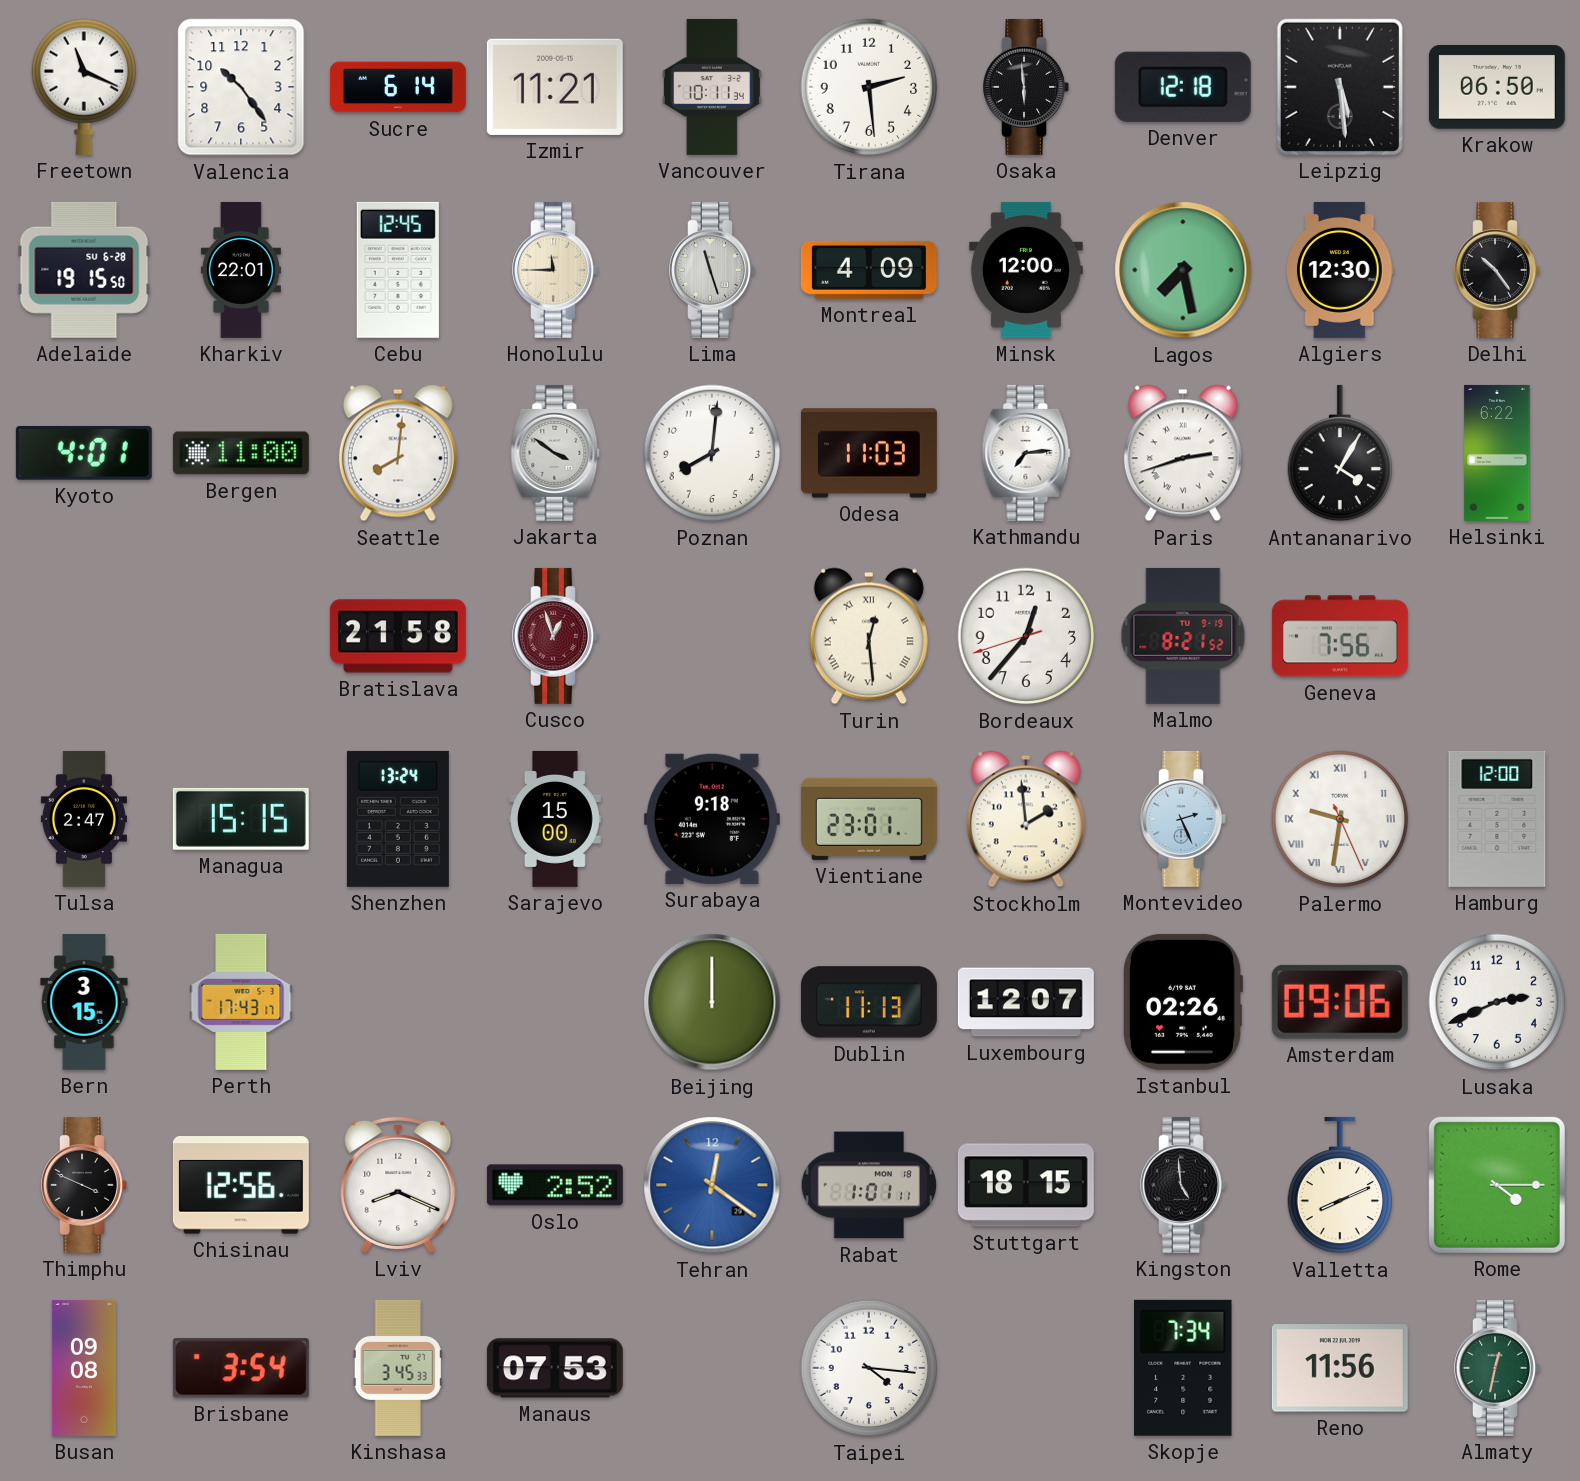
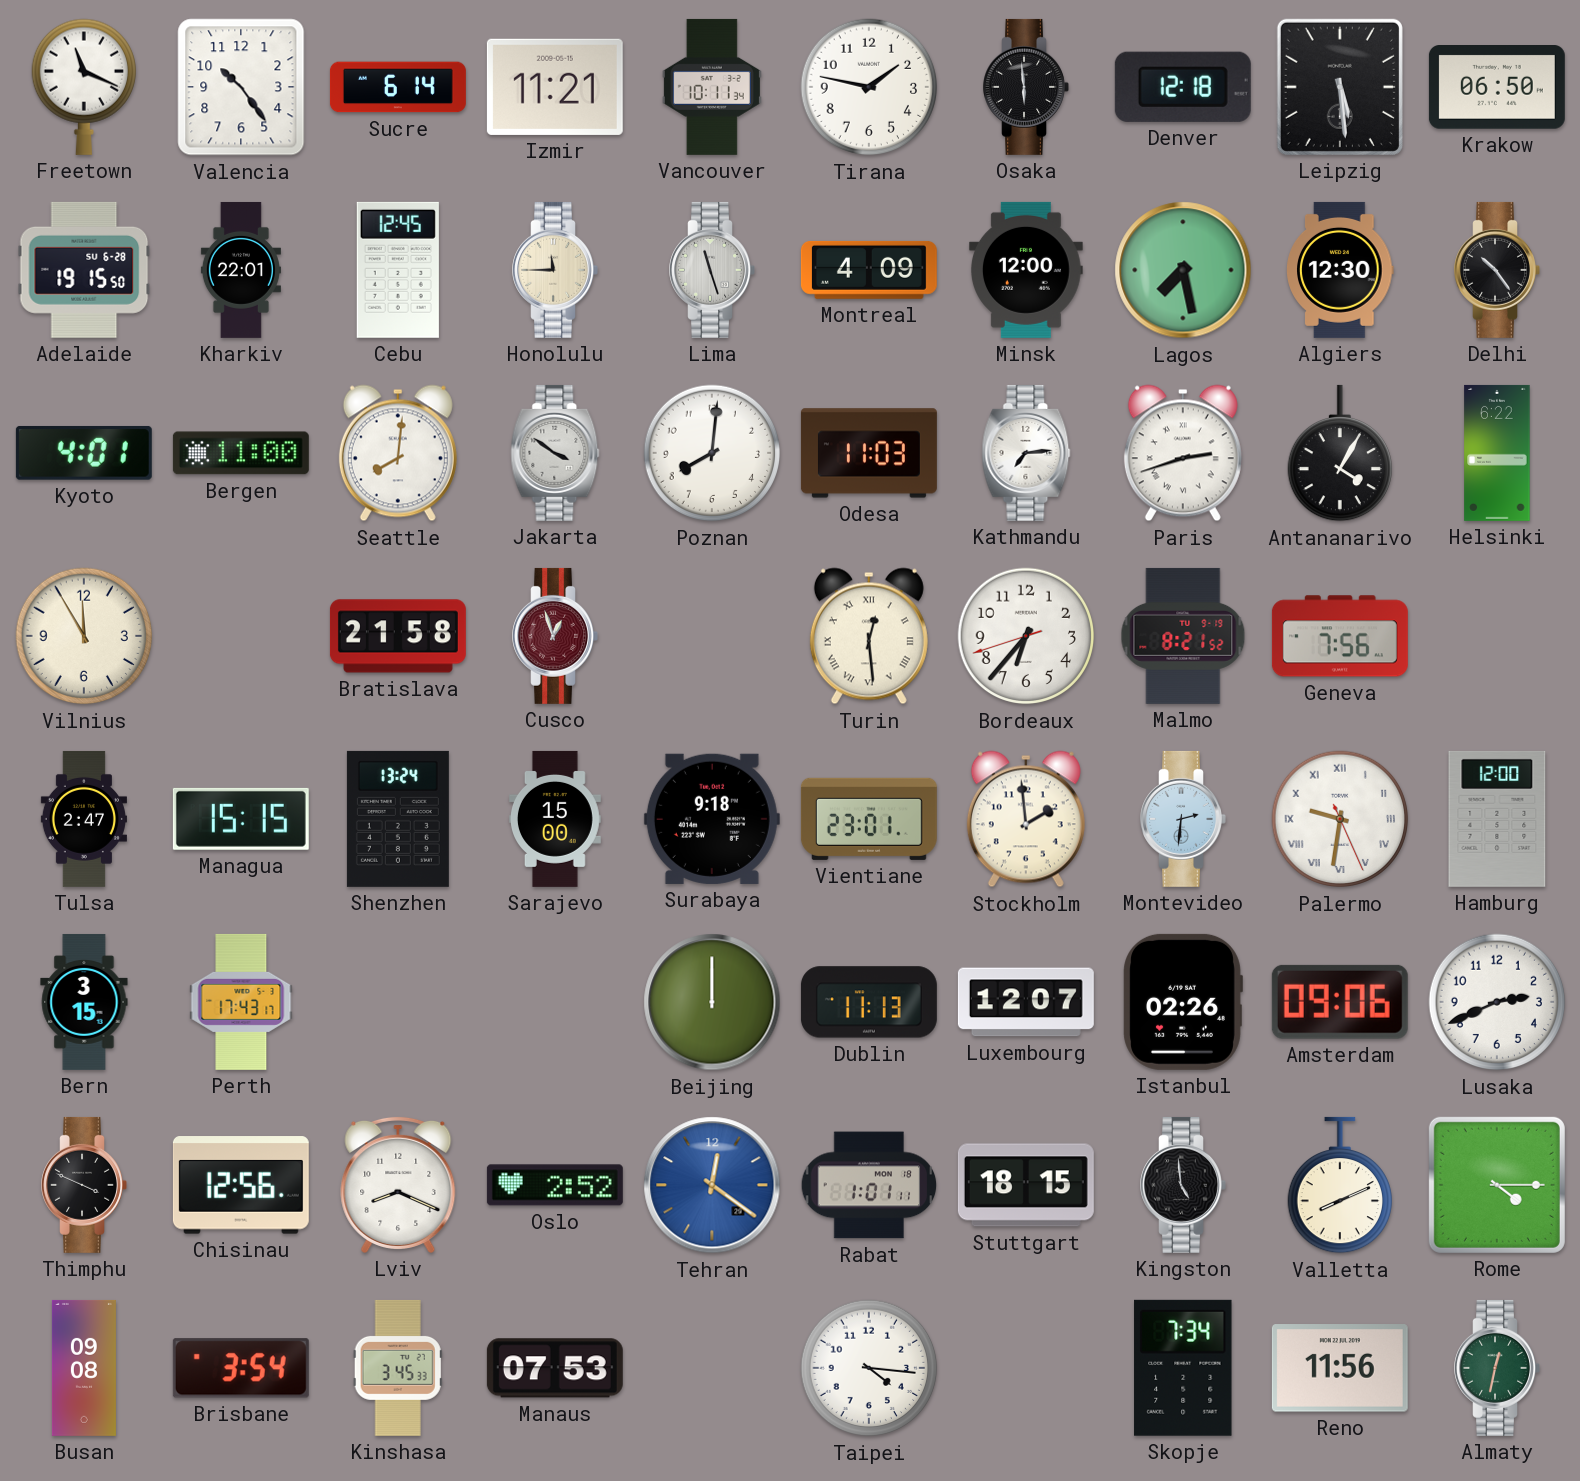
Tirana: 2:29 -> 1:47 (869, 87)
Vilnius: none -> 11:55 (84, 636)
Bordeaux: 12:36 -> 6:36 (1026, 636)
Montevideo: 2:26 -> 2:31 (1183, 819)
